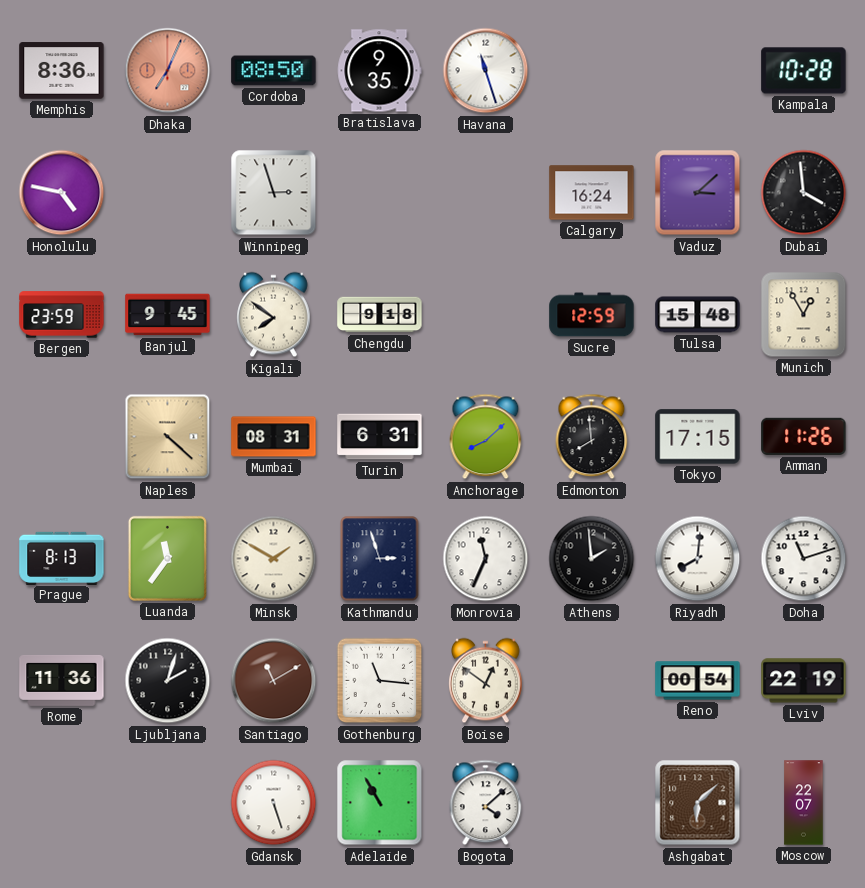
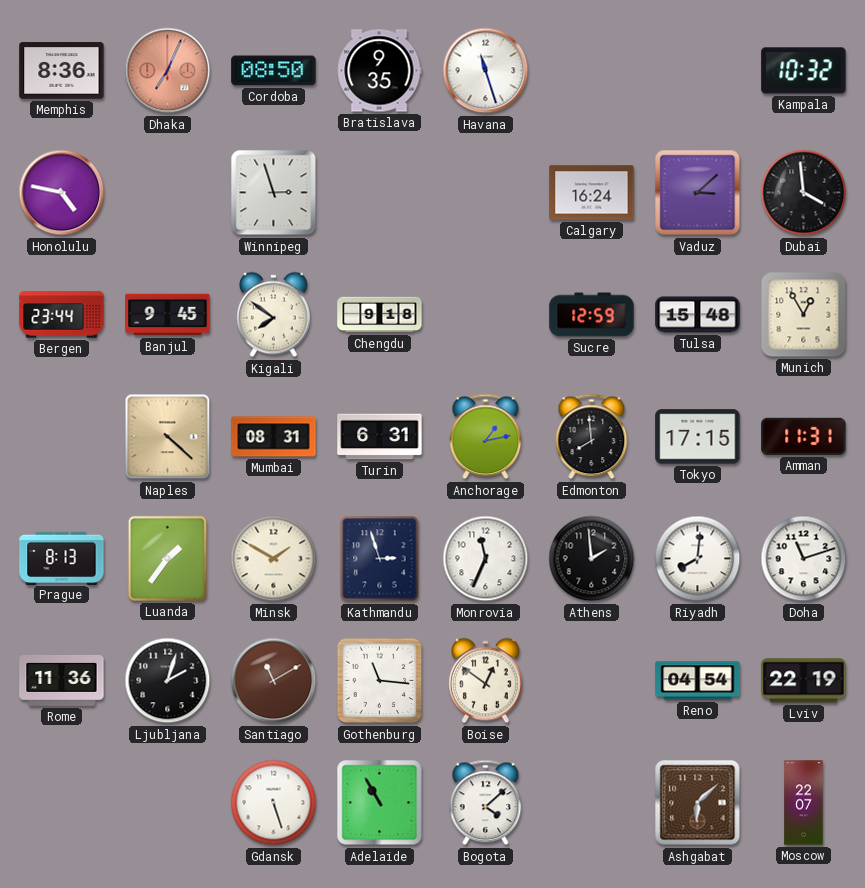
Kampala: 10:28 -> 10:32 (804, 71)
Bergen: 23:59 -> 23:44 (62, 315)
Anchorage: 8:08 -> 1:13 (486, 437)
Amman: 11:26 -> 11:31 (804, 436)
Luanda: 11:36 -> 1:36 (167, 558)
Reno: 00:54 -> 04:54 (698, 681)
